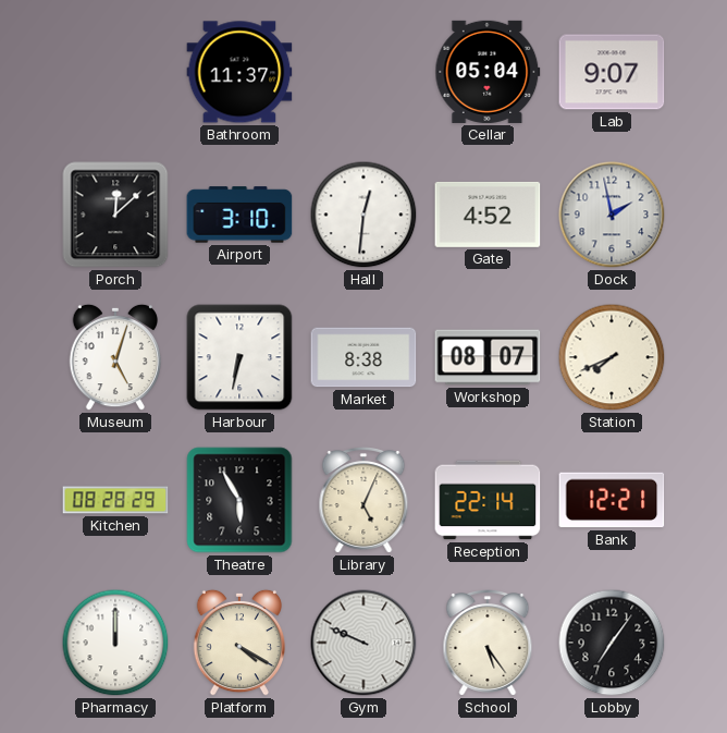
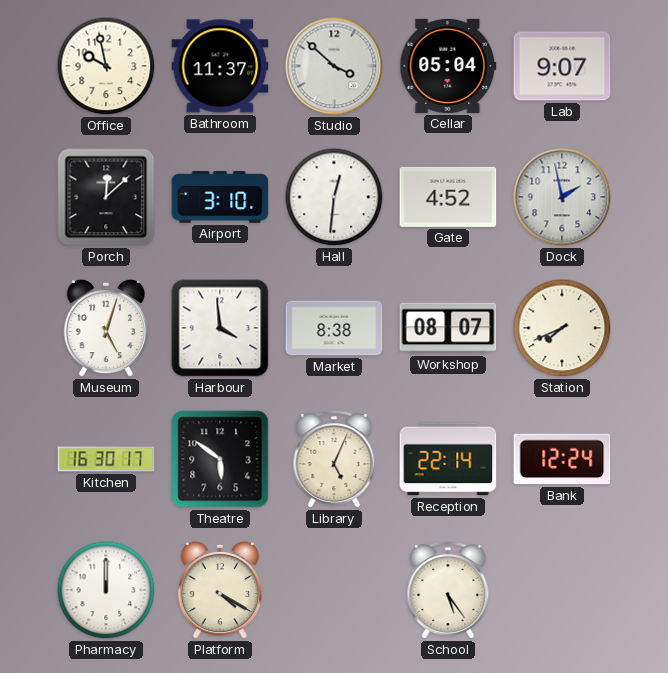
Office: none -> 9:58 (106, 66)
Studio: none -> 3:52 (334, 66)
Harbour: 6:32 -> 3:59 (220, 328)
Kitchen: 08:28 -> 16:30 (106, 459)
Theatre: 5:55 -> 5:51 (220, 459)
Bank: 12:21 -> 12:24 (562, 459)
Gym: 9:49 -> none (363, 643)
Lobby: 7:06 -> none (612, 643)
